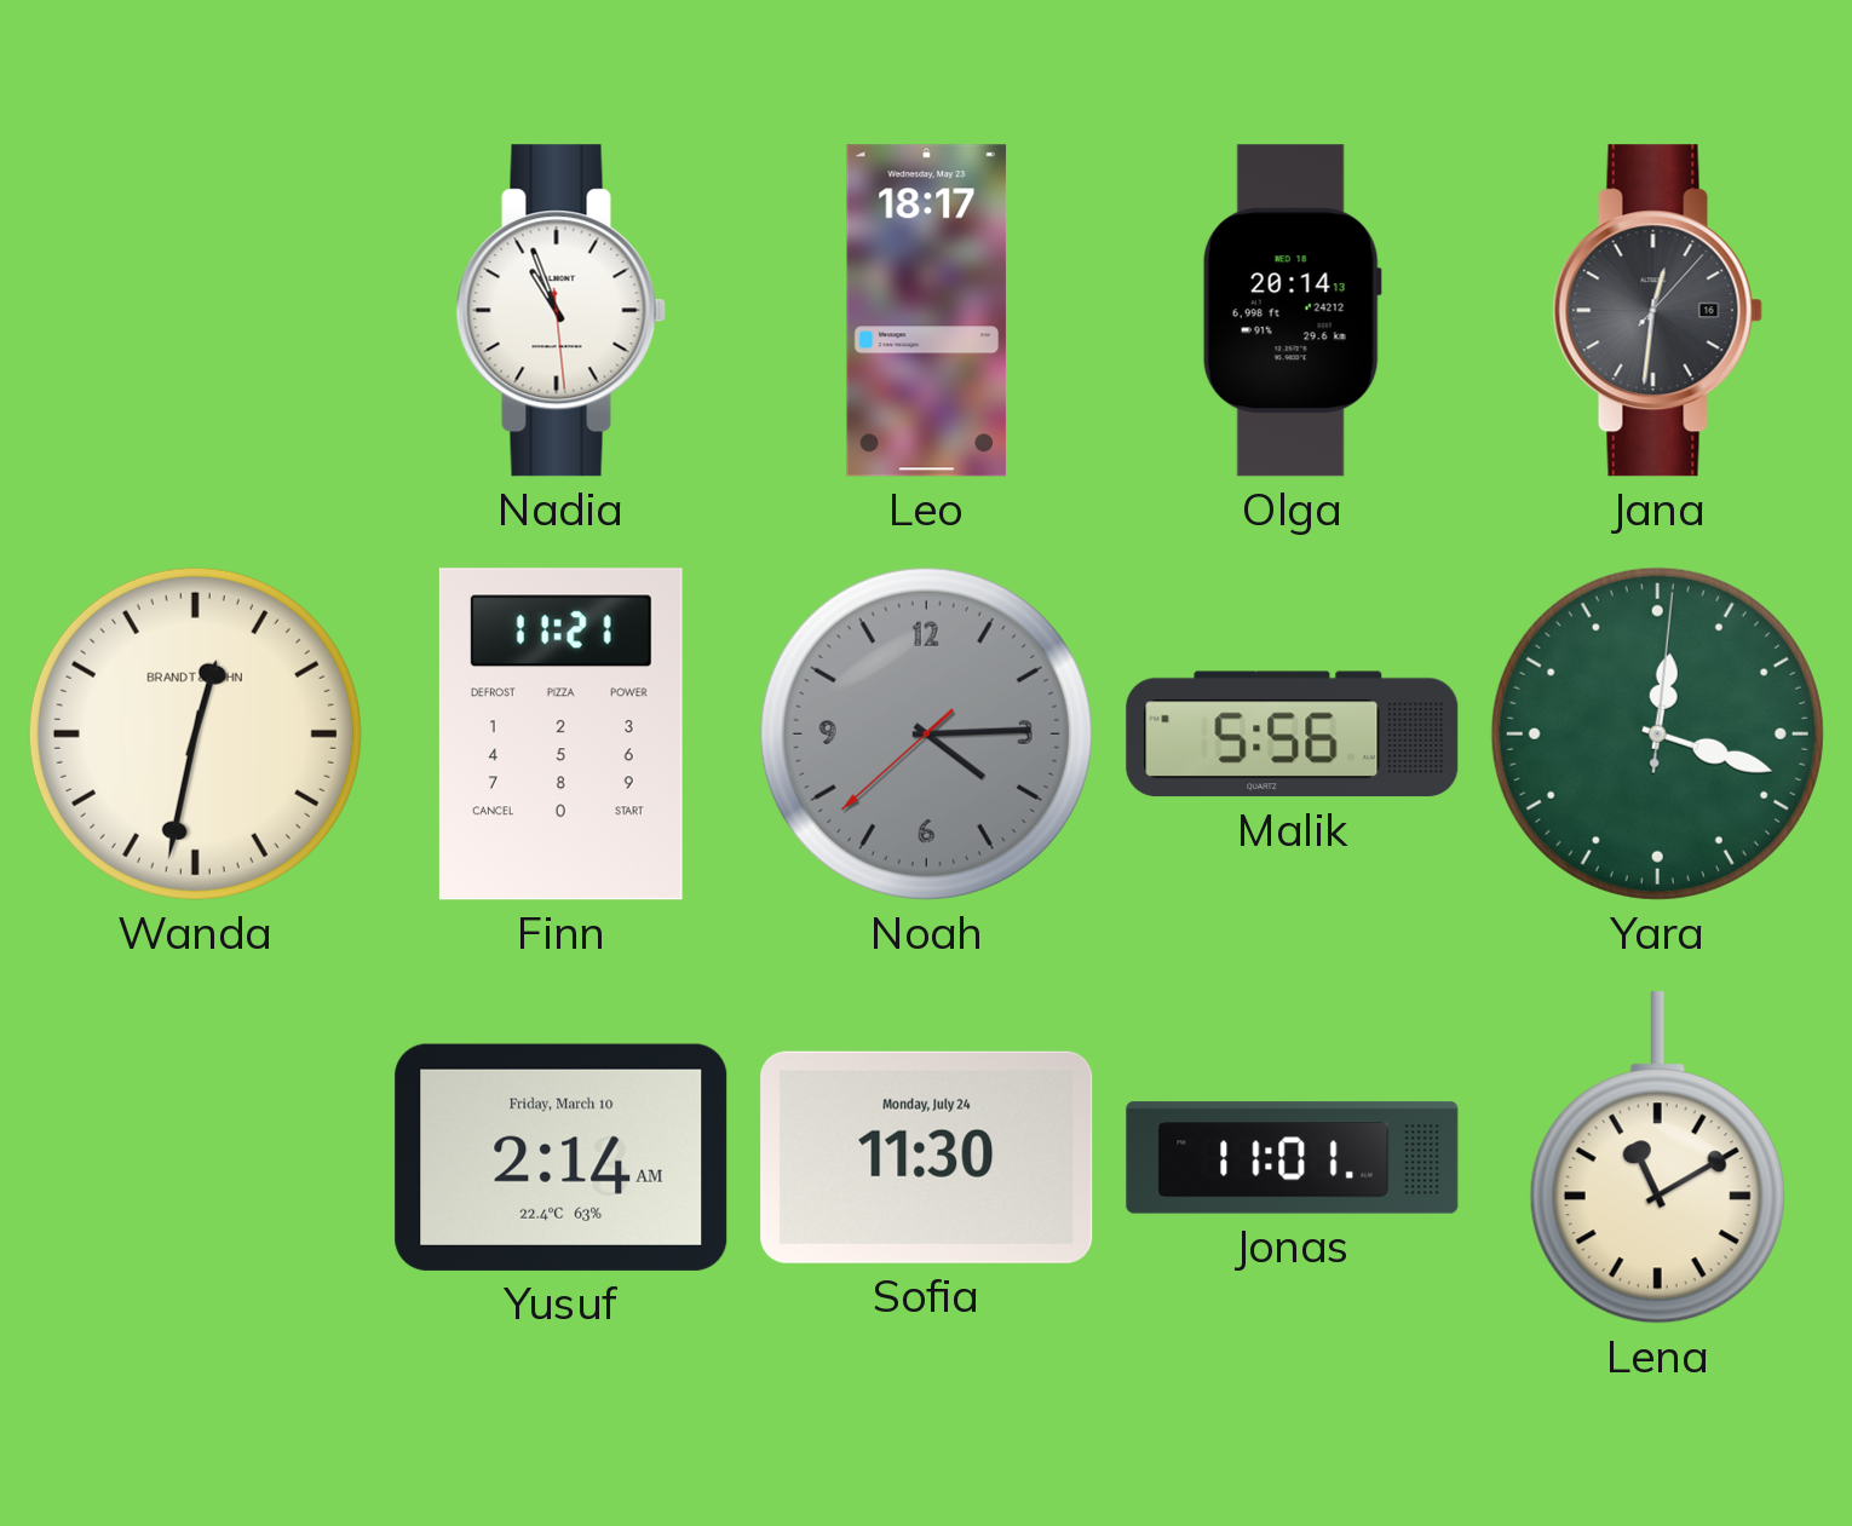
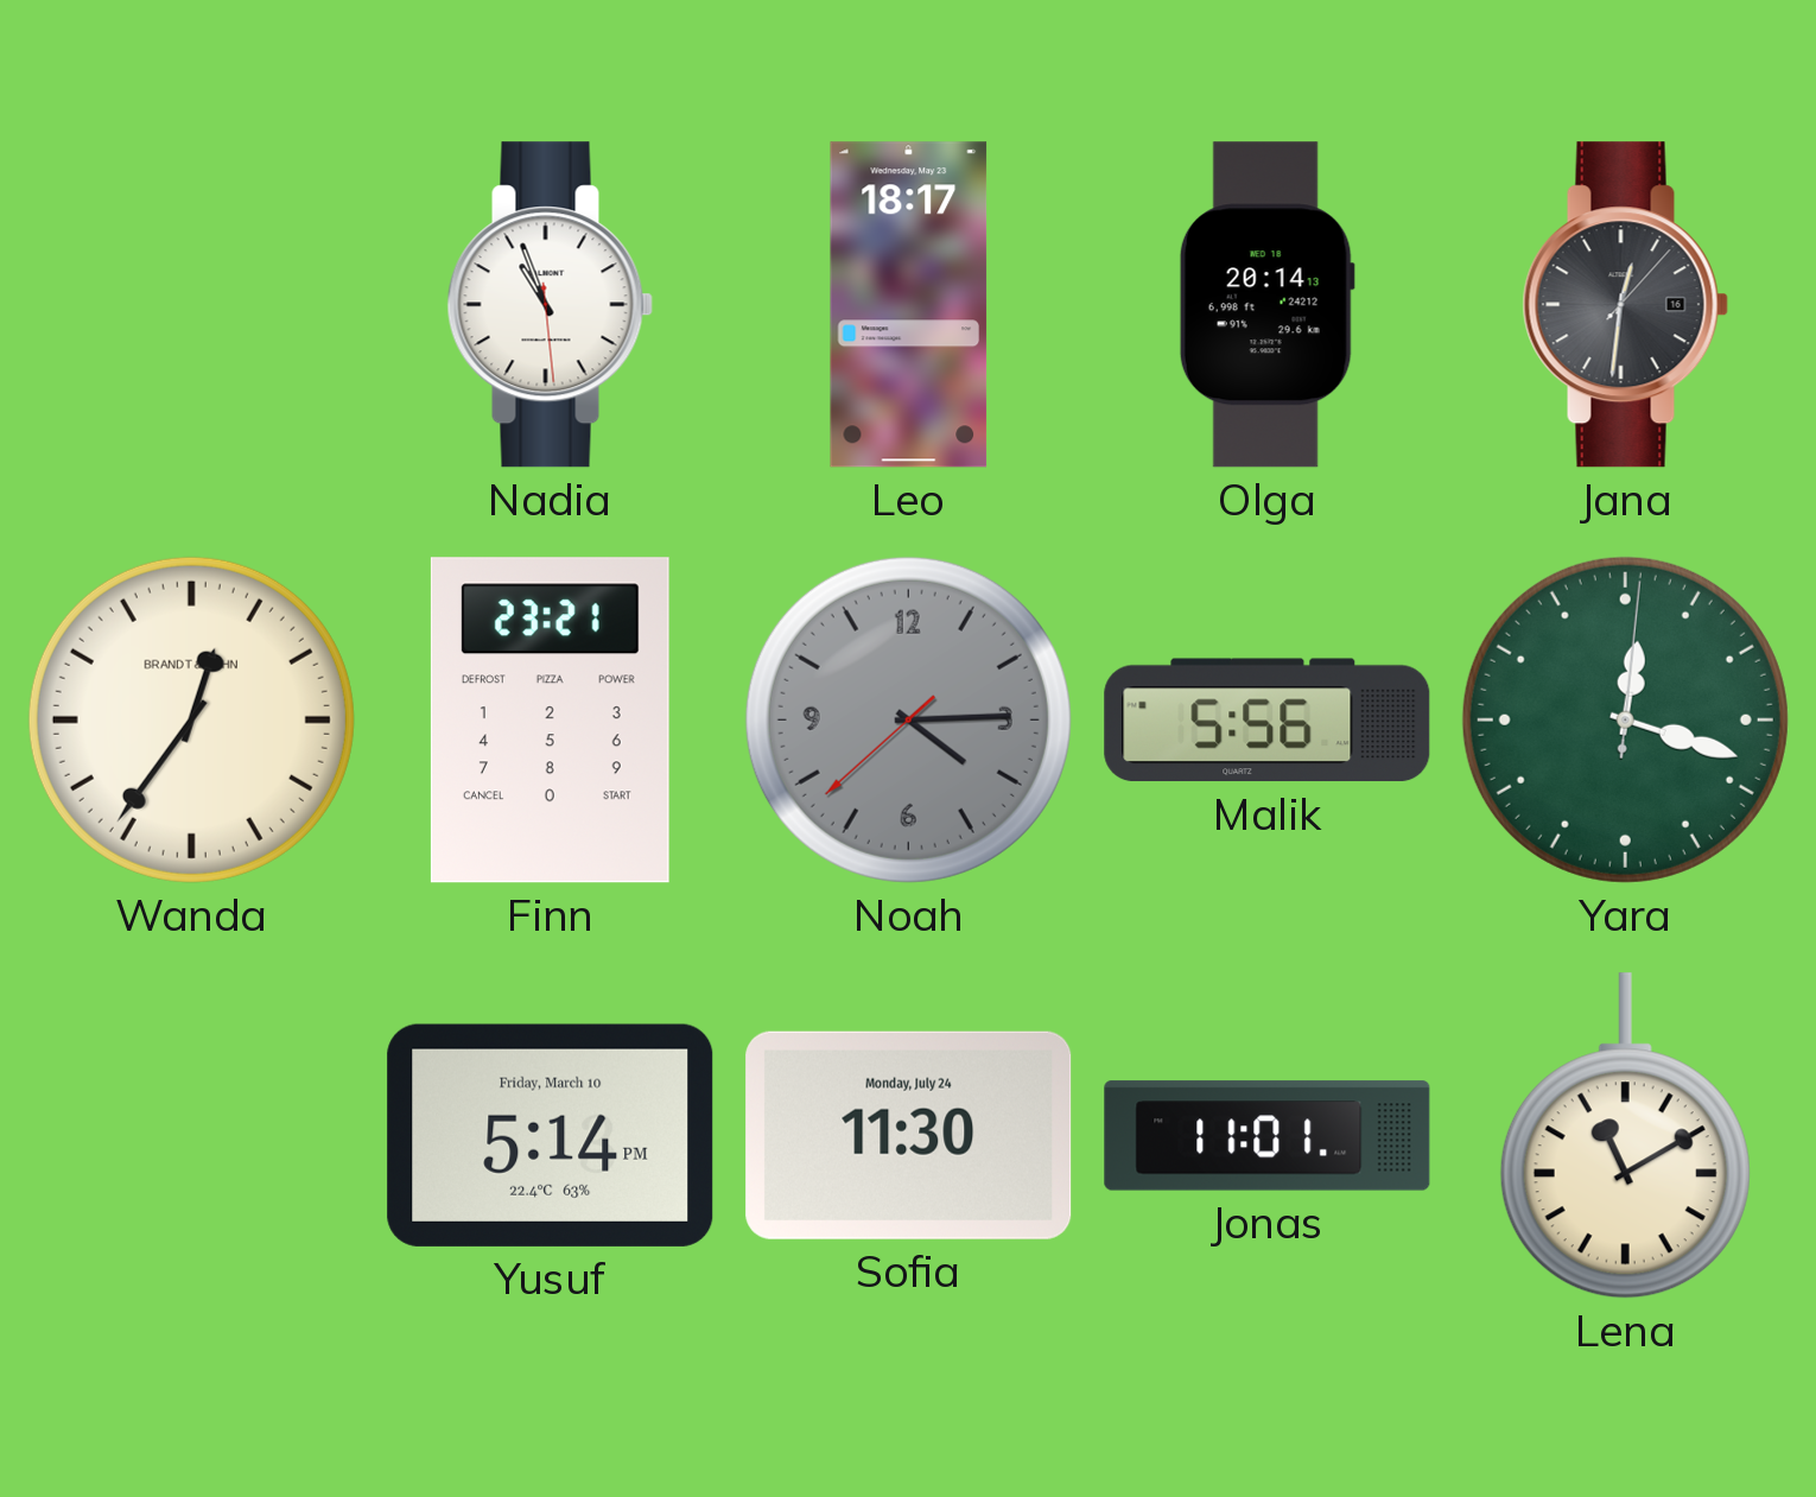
Wanda: 12:32 -> 12:36 (191, 719)
Finn: 11:21 -> 23:21 (550, 721)
Yusuf: 2:14 -> 5:14 (551, 1135)
